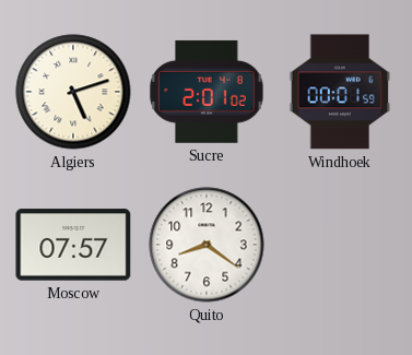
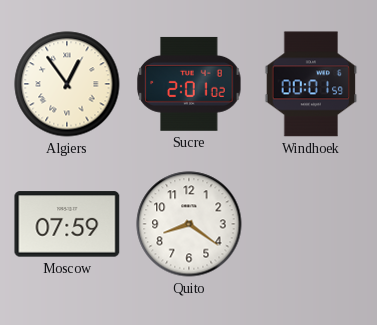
Algiers: 5:12 -> 12:54 (67, 84)
Moscow: 07:57 -> 07:59 (67, 224)
